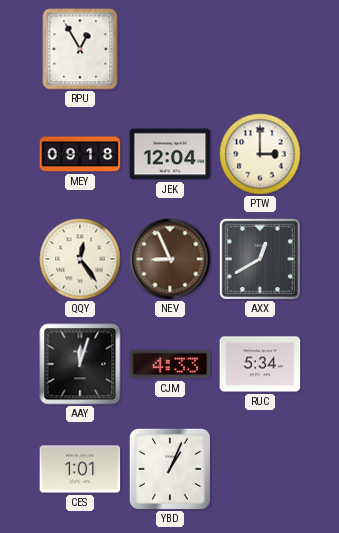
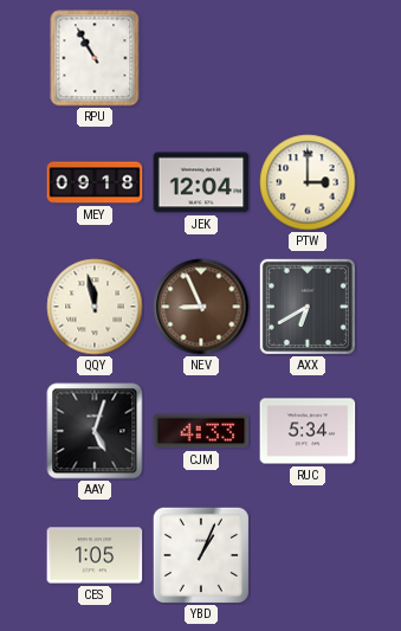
RPU: 12:55 -> 10:55 (95, 58)
QQY: 12:24 -> 11:58 (95, 307)
AXX: 12:40 -> 6:40 (308, 307)
AAY: 12:03 -> 5:03 (95, 431)
CES: 1:01 -> 1:05 (95, 555)
